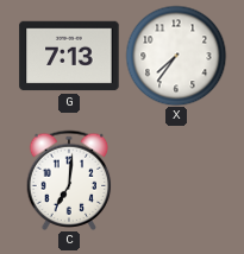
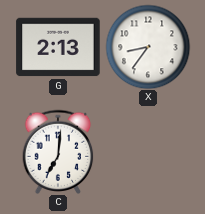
G: 7:13 -> 2:13 (58, 47)
X: 7:36 -> 8:36 (148, 47)
